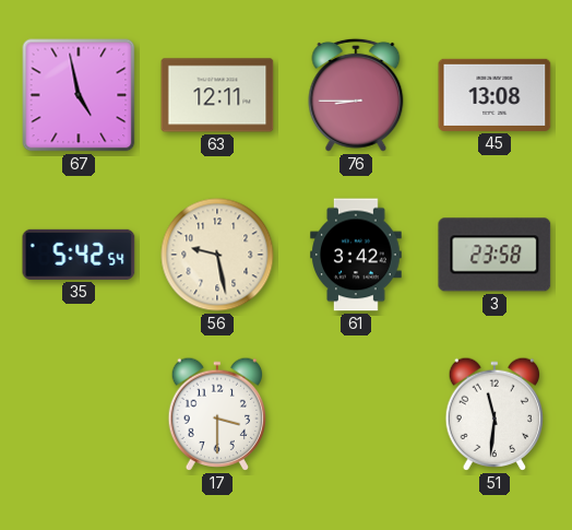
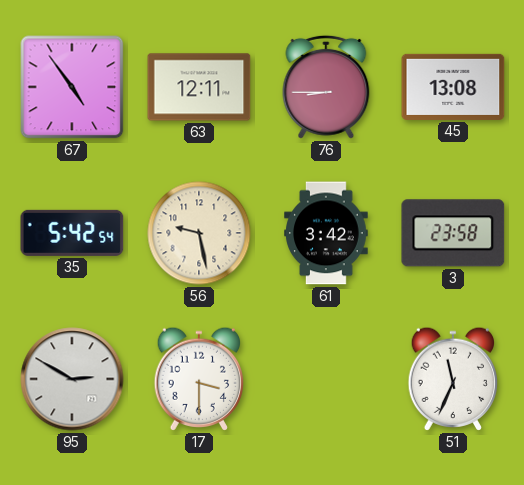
67: 4:58 -> 4:54 (72, 87)
95: none -> 2:50 (72, 379)
51: 11:31 -> 11:34 (453, 379)
